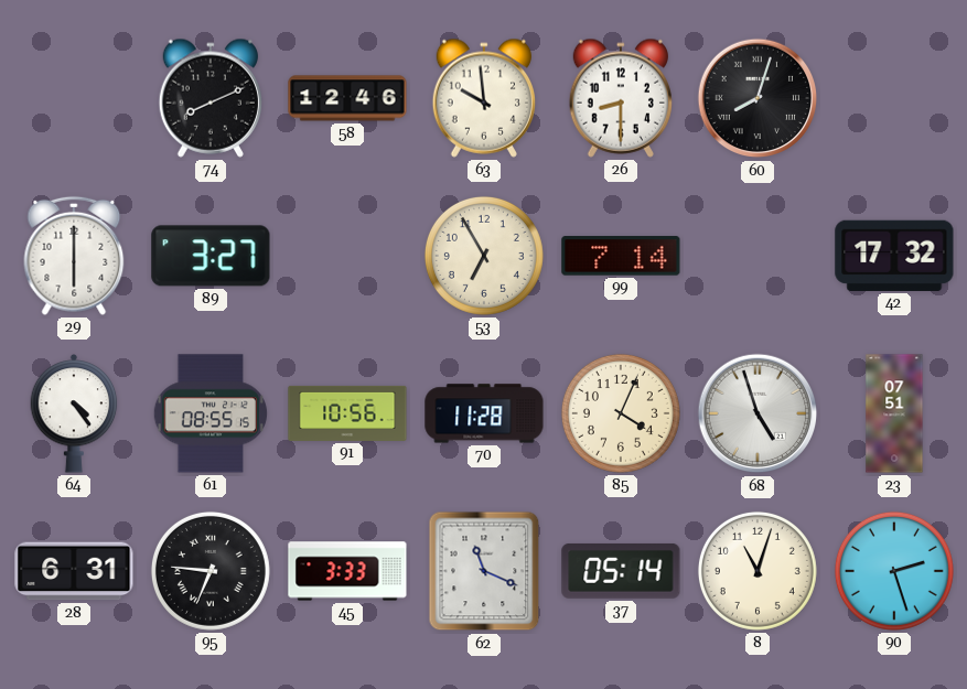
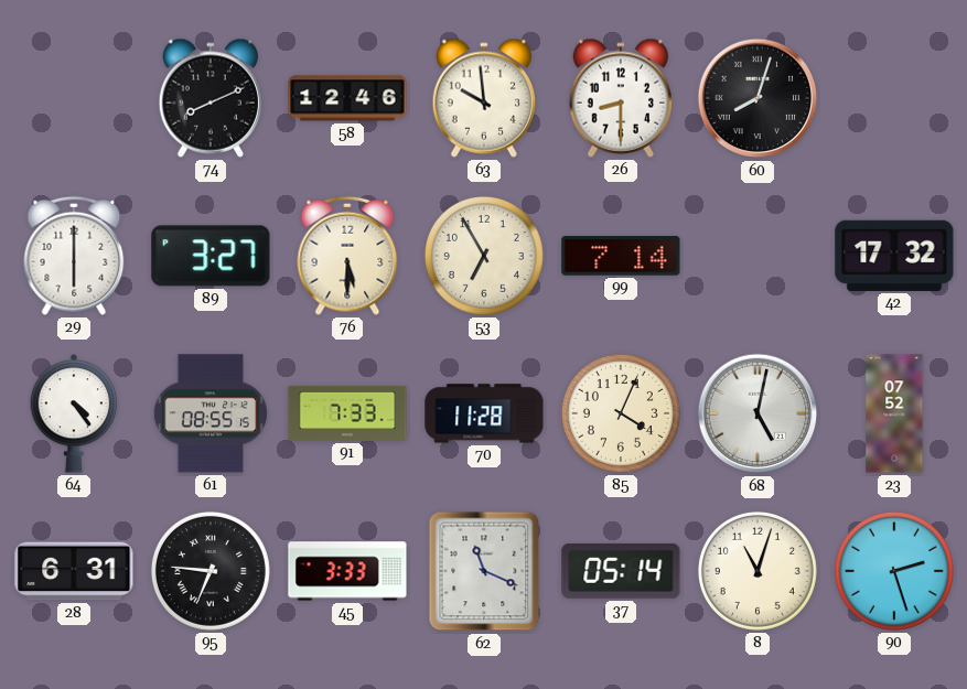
76: none -> 5:30 (347, 256)
91: 10:56 -> 7:33 (347, 413)
68: 4:57 -> 5:02 (758, 413)
23: 07:51 -> 07:52 (894, 413)
